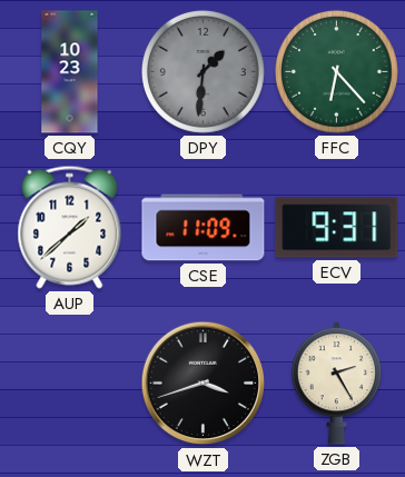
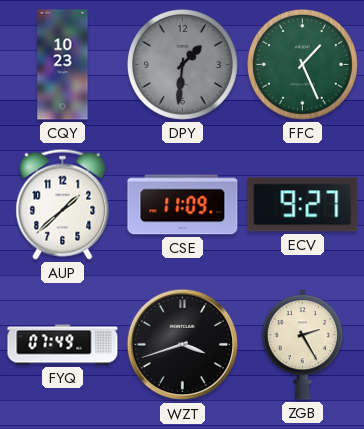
FFC: 6:23 -> 1:26 (302, 64)
ECV: 9:31 -> 9:27 (303, 205)
FYQ: none -> 07:49 (63, 345)
